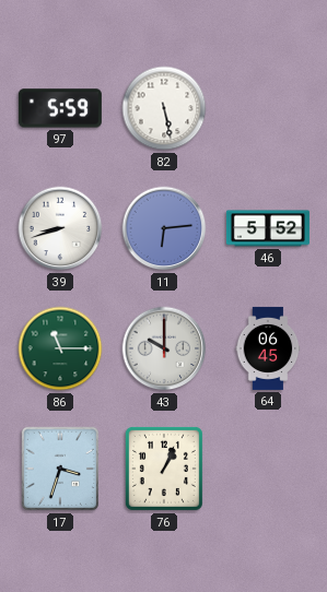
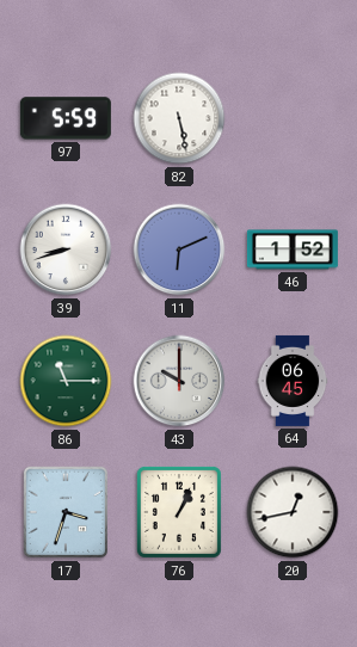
11: 6:14 -> 6:11 (179, 249)
46: 5:52 -> 1:52 (293, 249)
20: none -> 12:43 (293, 512)
